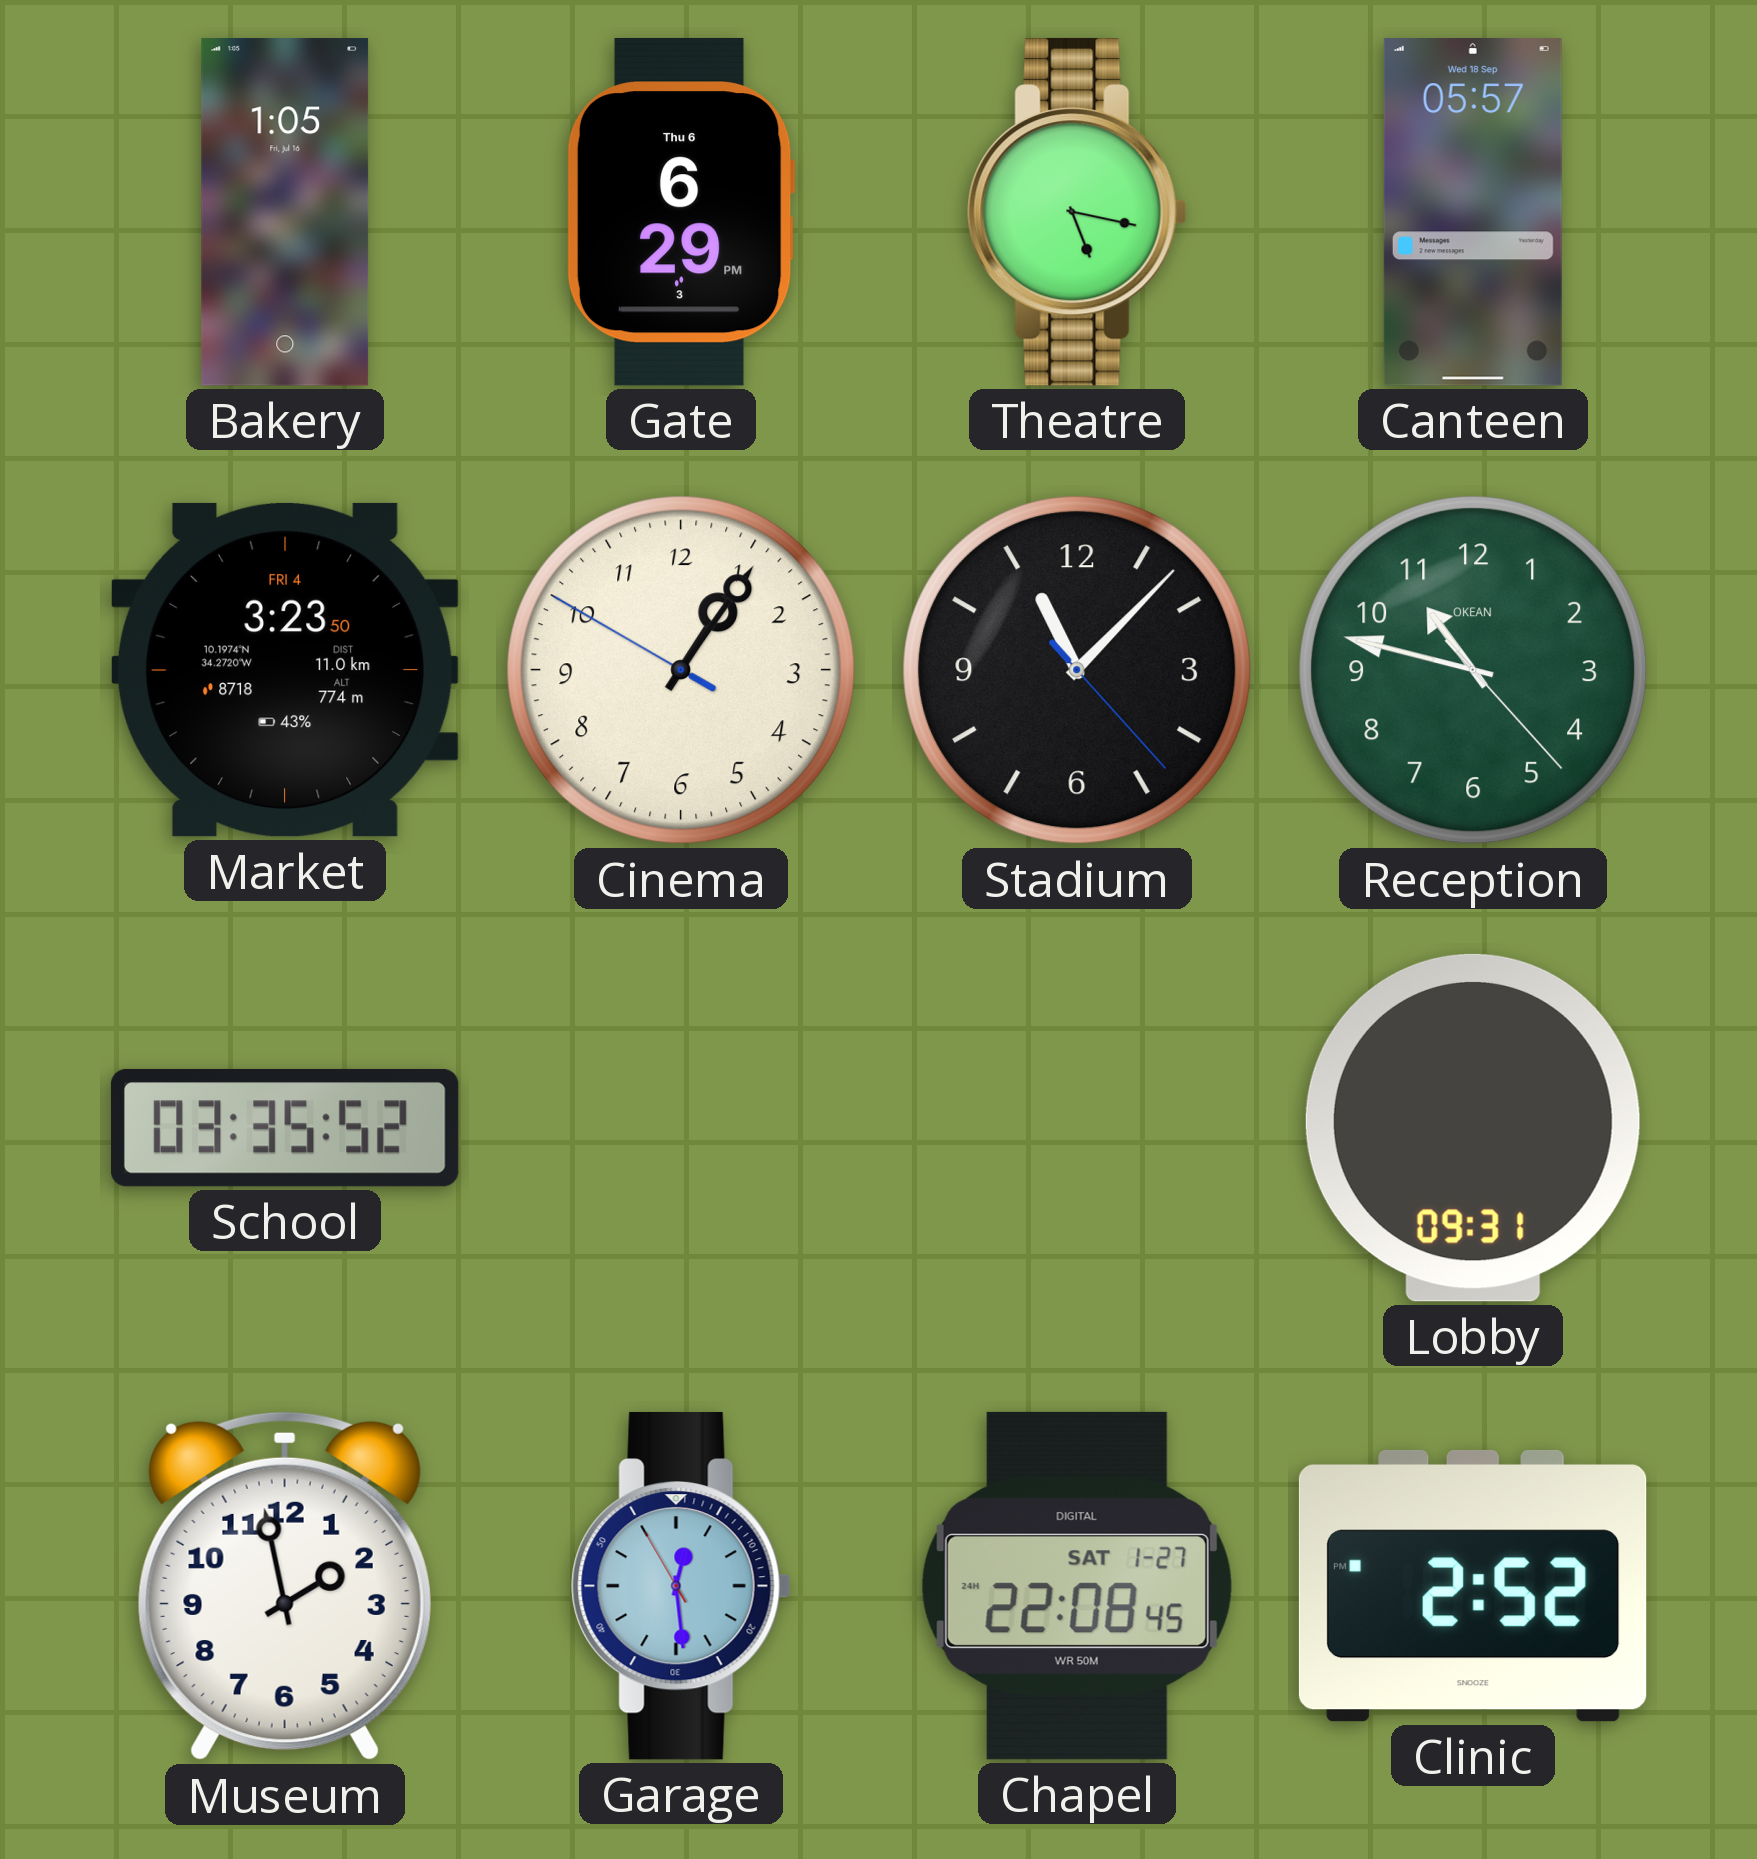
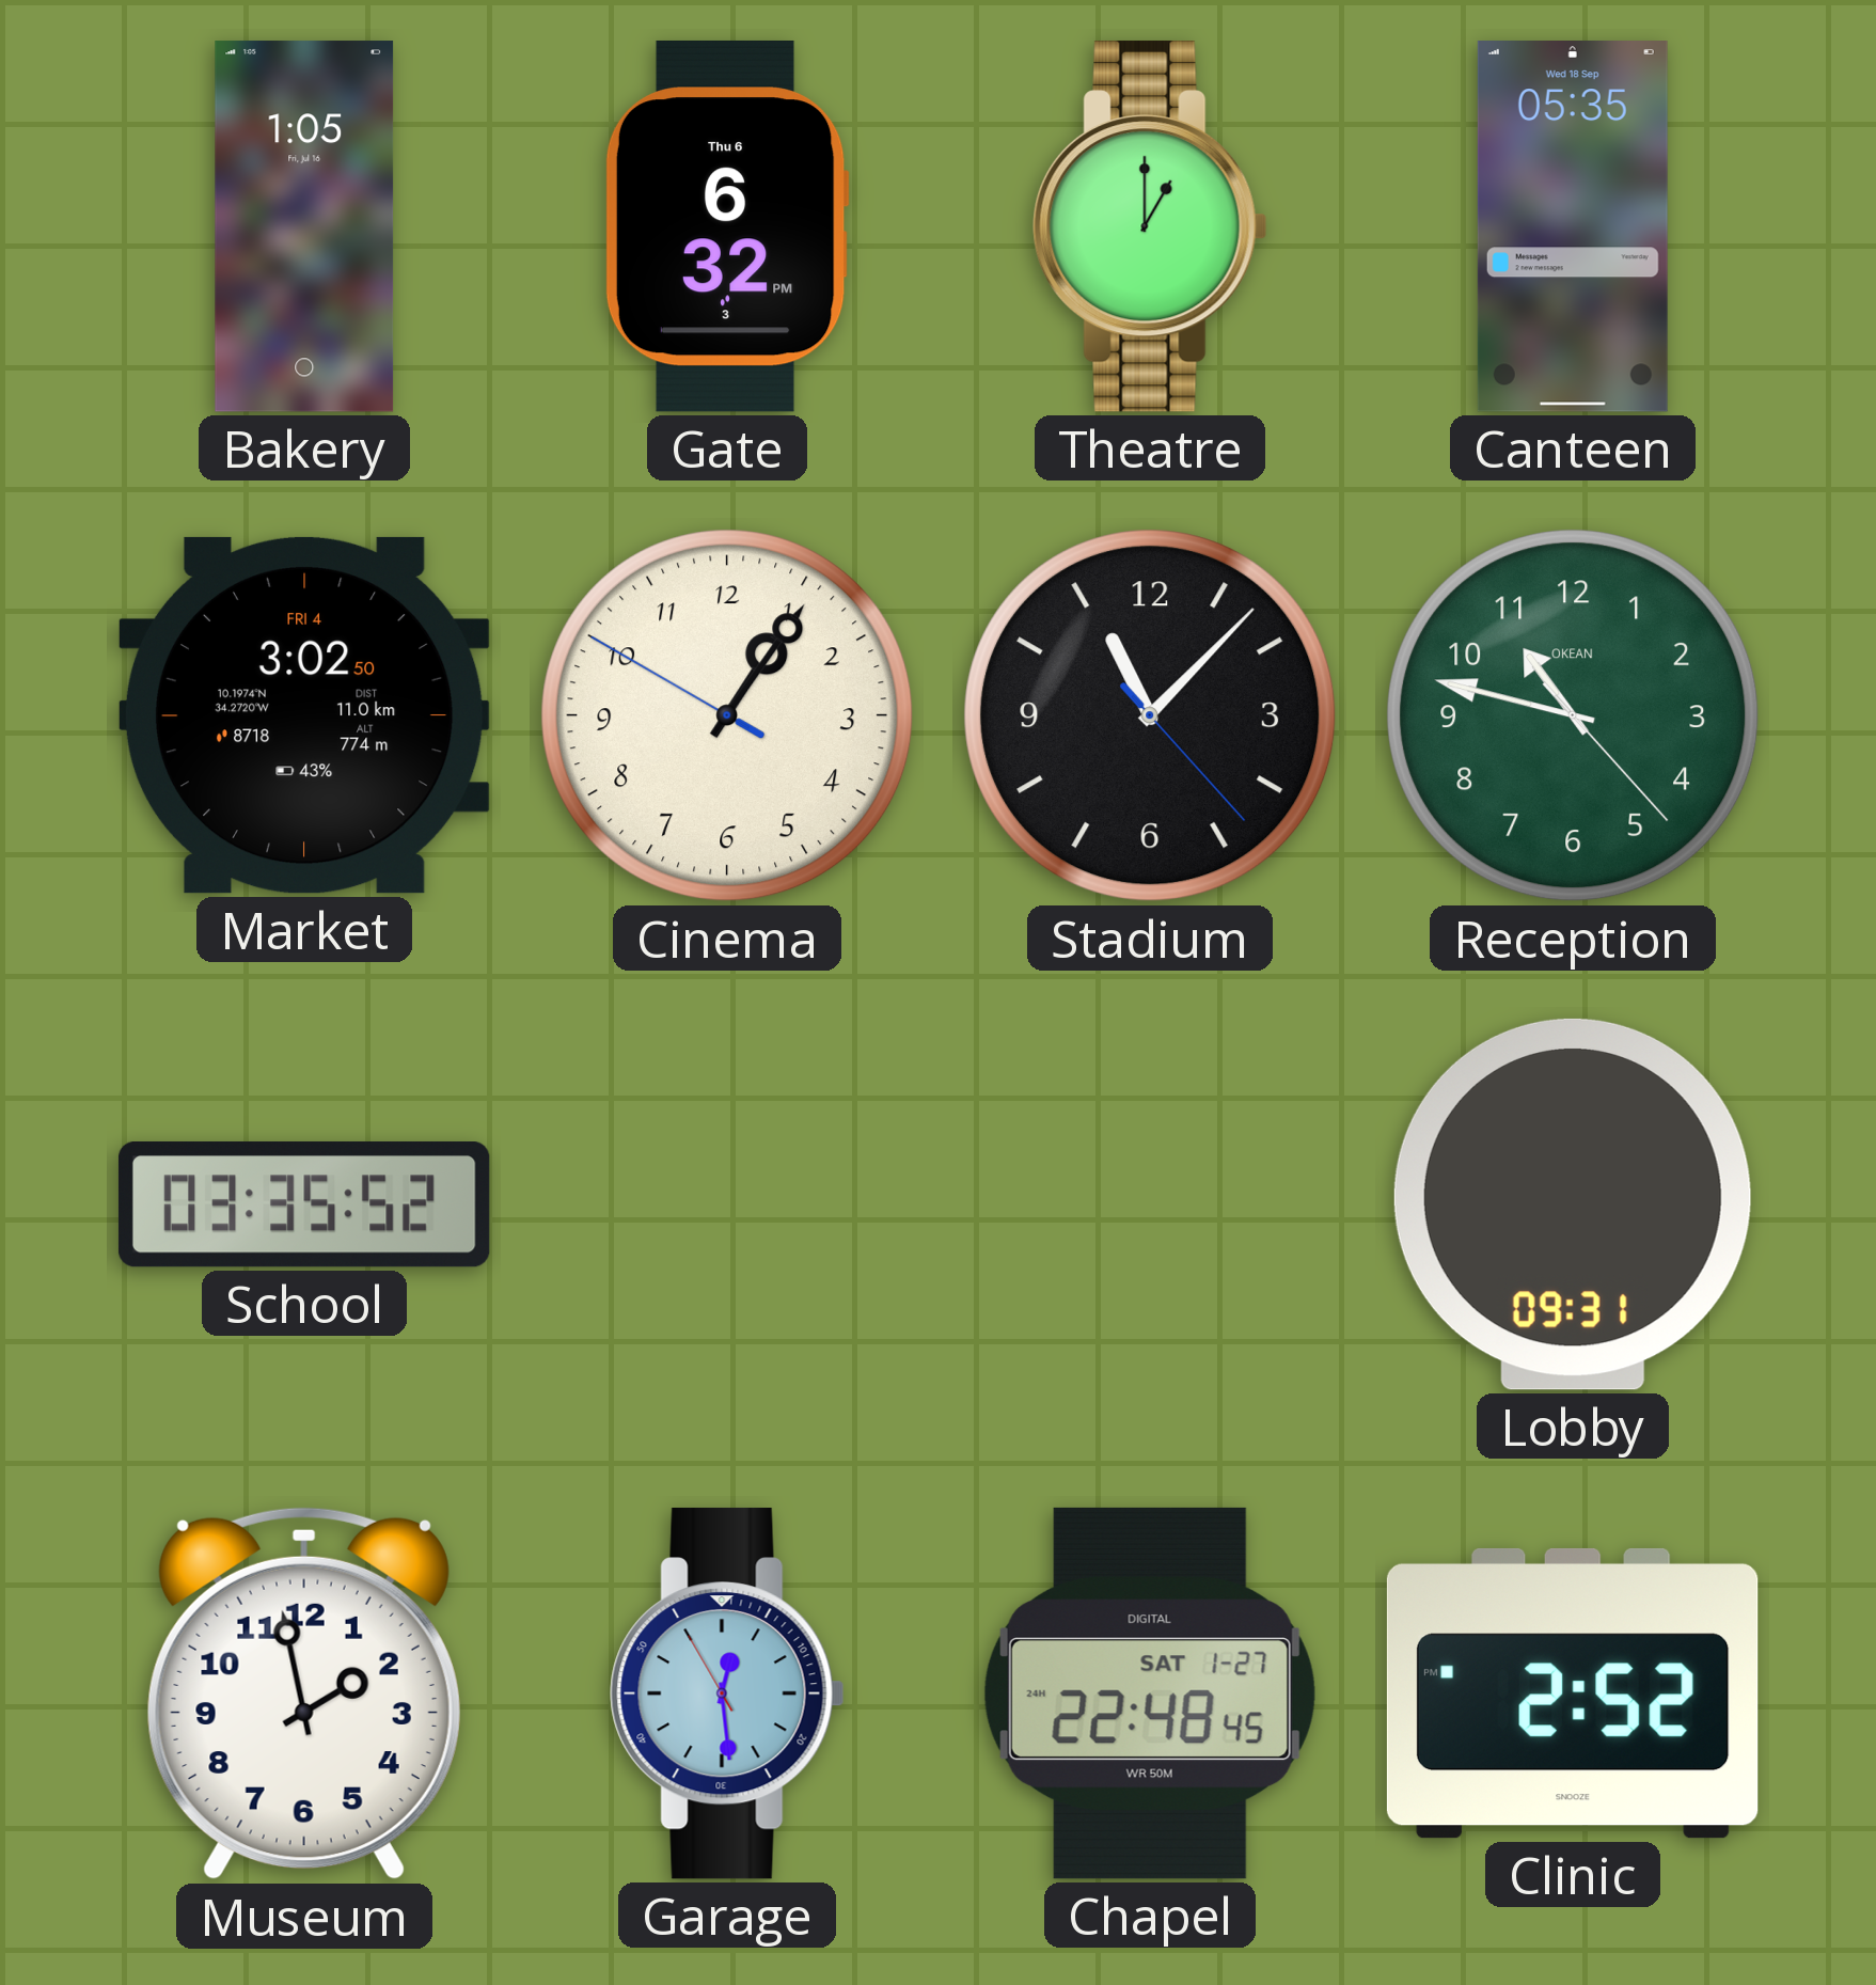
Gate: 6:29 -> 6:32 (727, 226)
Theatre: 5:17 -> 1:00 (1150, 226)
Canteen: 05:57 -> 05:35 (1573, 227)
Market: 3:23 -> 3:02 (304, 715)
Chapel: 22:08 -> 22:48 (1150, 1693)
